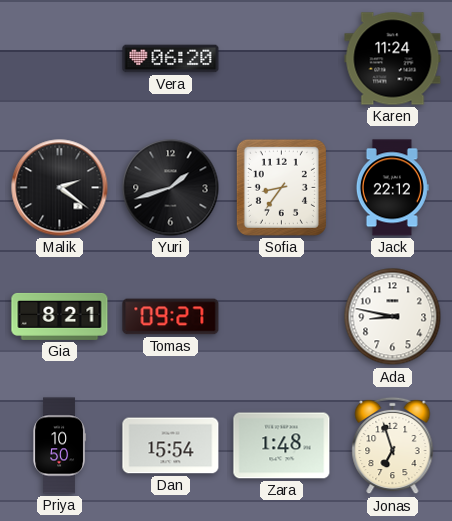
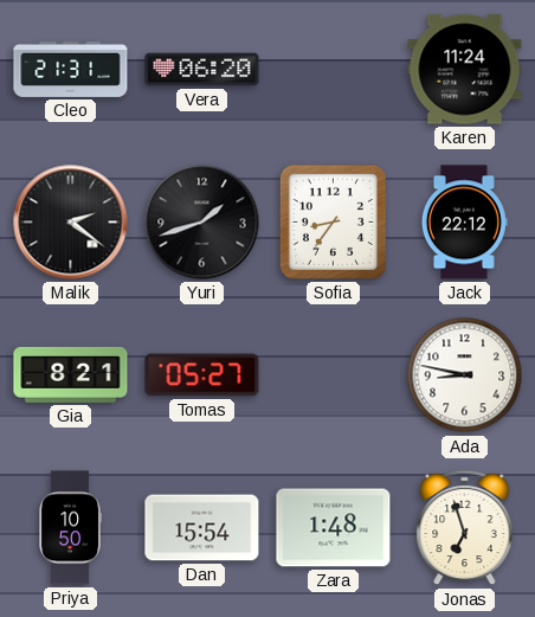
Cleo: none -> 21:31 (71, 69)
Tomas: 09:27 -> 05:27 (202, 375)
